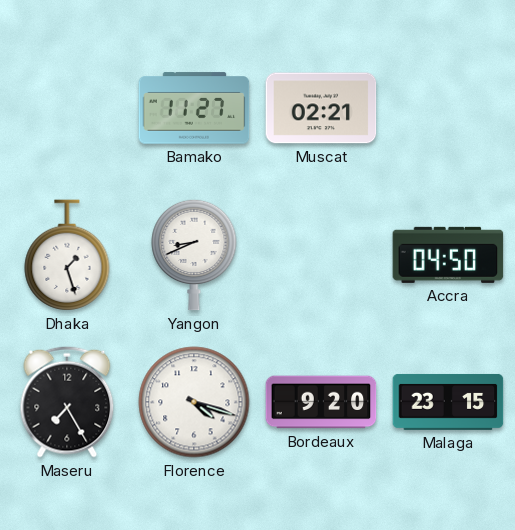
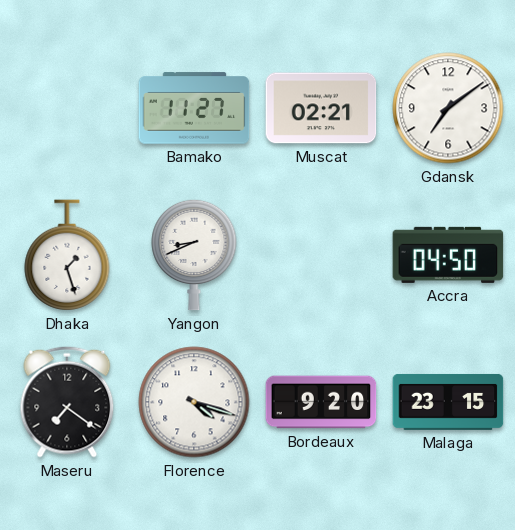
Gdansk: none -> 7:09 (448, 108)
Maseru: 7:25 -> 7:21 (67, 402)
